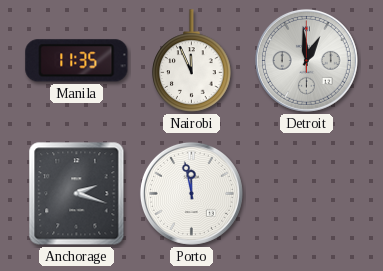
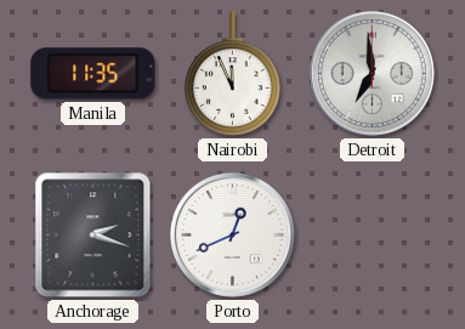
Detroit: 12:59 -> 6:59 (372, 73)
Porto: 11:58 -> 12:41 (232, 234)
